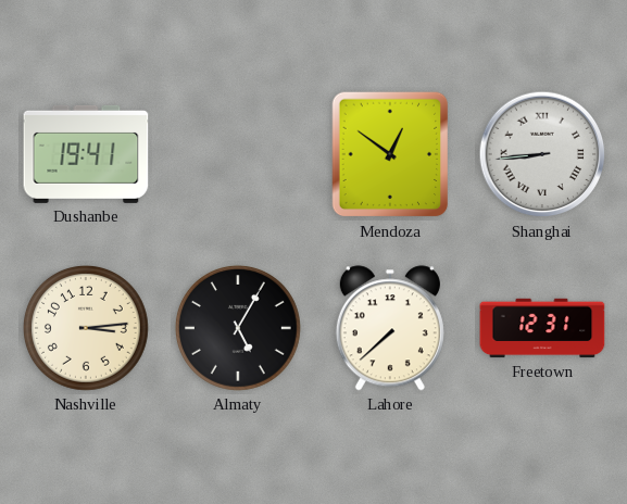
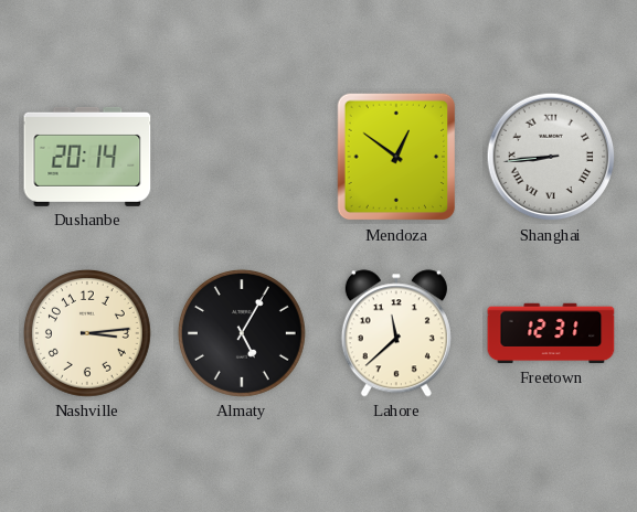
Dushanbe: 19:41 -> 20:14 (87, 157)
Lahore: 7:38 -> 11:38 (396, 333)
